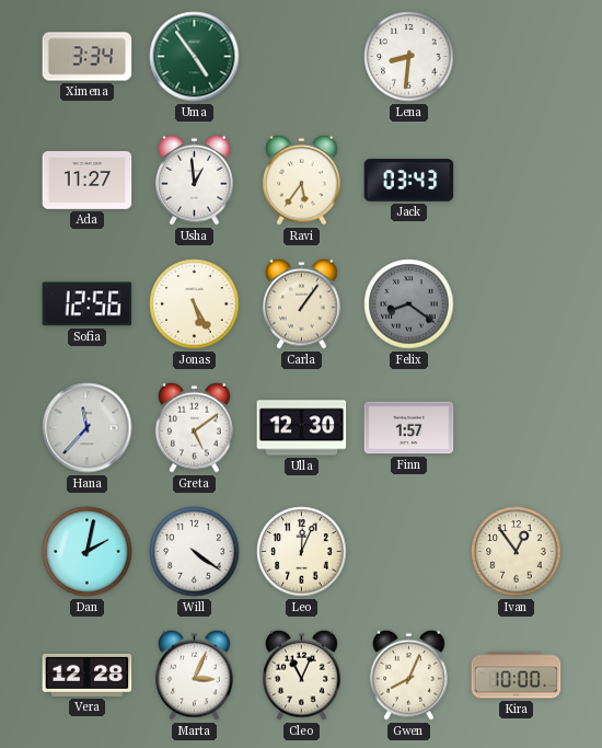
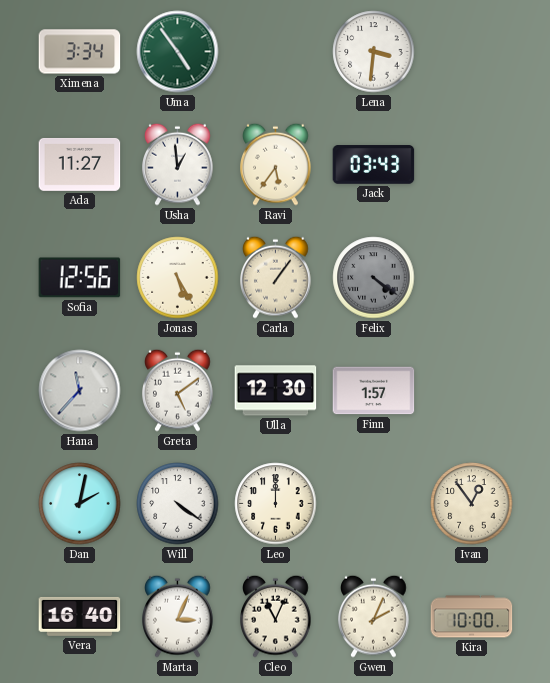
Lena: 8:31 -> 3:31 (374, 52)
Felix: 8:21 -> 4:21 (374, 278)
Leo: 12:04 -> 12:00 (276, 504)
Vera: 12:28 -> 16:40 (80, 616)
Gwen: 8:04 -> 2:04 (374, 616)
